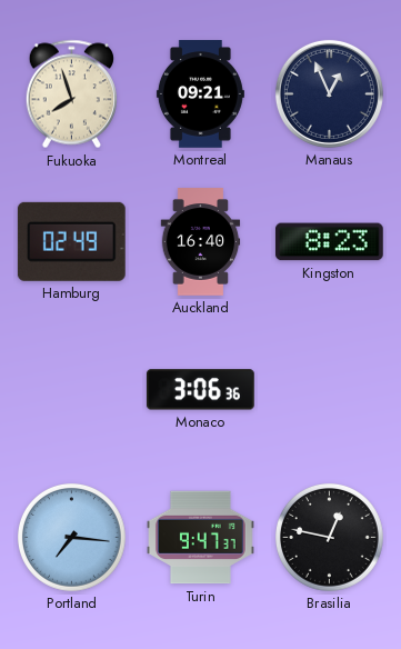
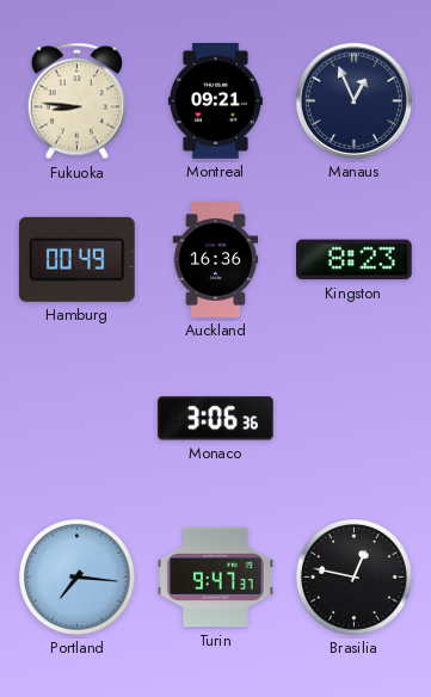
Fukuoka: 7:57 -> 8:46 (76, 101)
Hamburg: 02:49 -> 00:49 (76, 259)
Auckland: 16:40 -> 16:36 (216, 260)
